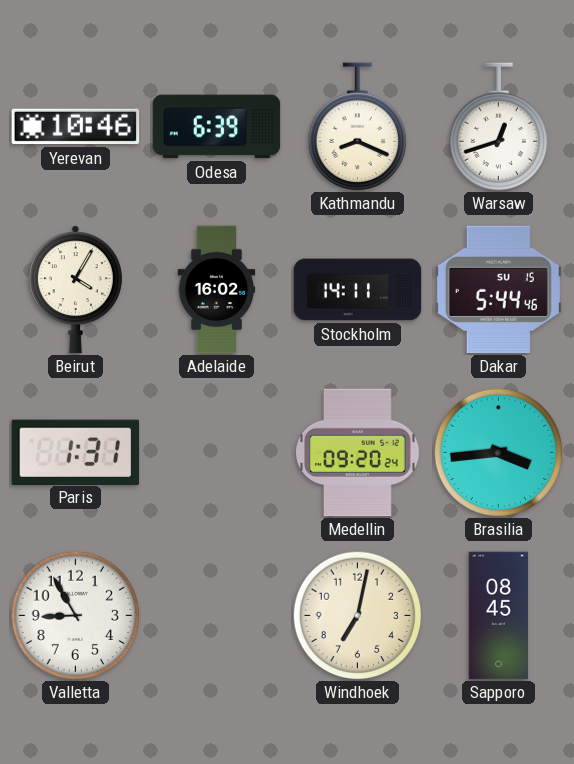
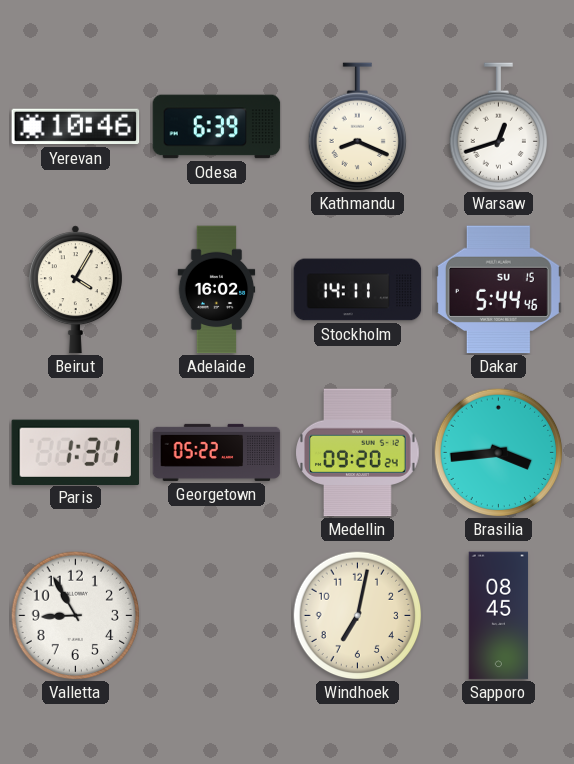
Georgetown: none -> 05:22 (217, 452)
